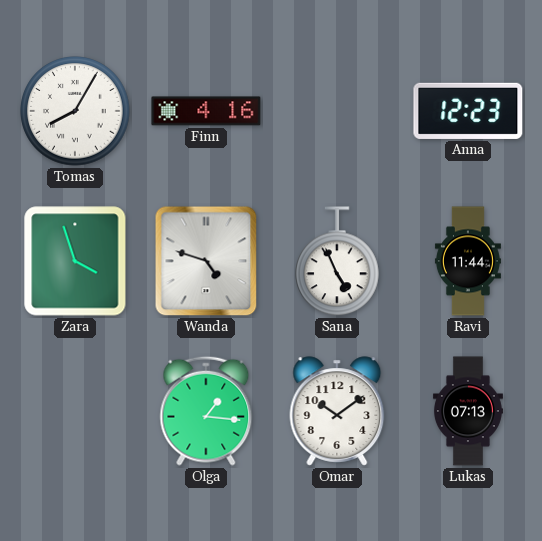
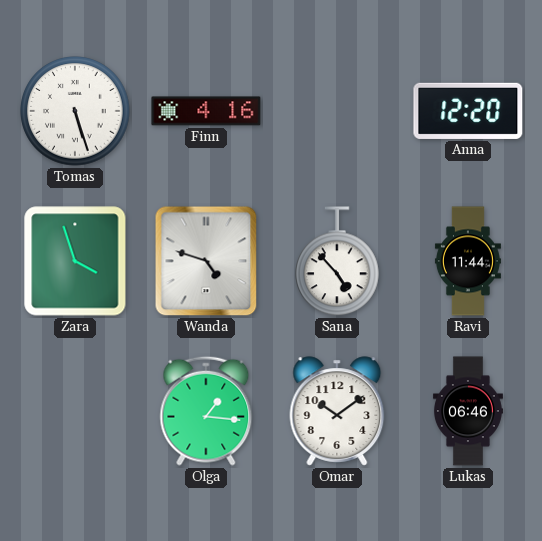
Tomas: 8:05 -> 5:27 (75, 111)
Anna: 12:23 -> 12:20 (468, 111)
Sana: 4:56 -> 4:53 (338, 262)
Lukas: 07:13 -> 06:46 (468, 411)
